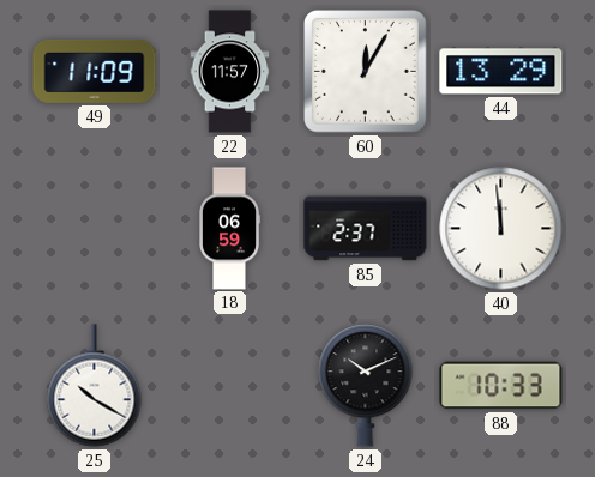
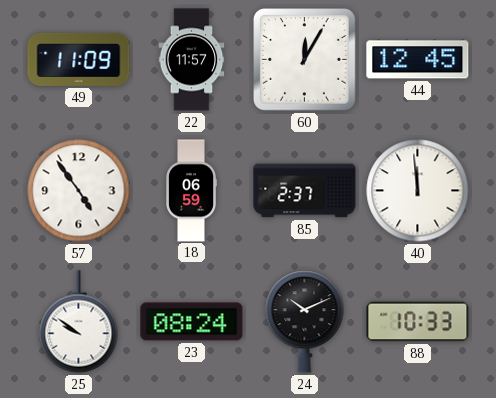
44: 13:29 -> 12:45 (418, 60)
57: none -> 4:54 (79, 191)
25: 10:20 -> 9:51 (79, 322)
23: none -> 08:24 (192, 322)
